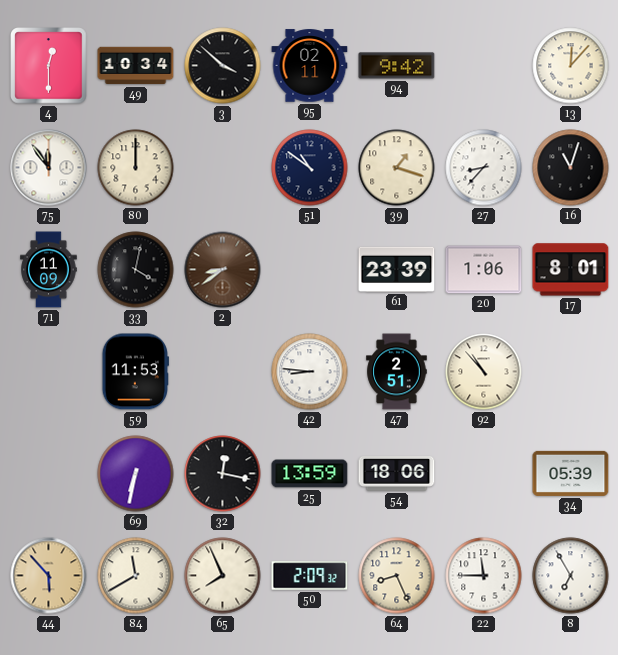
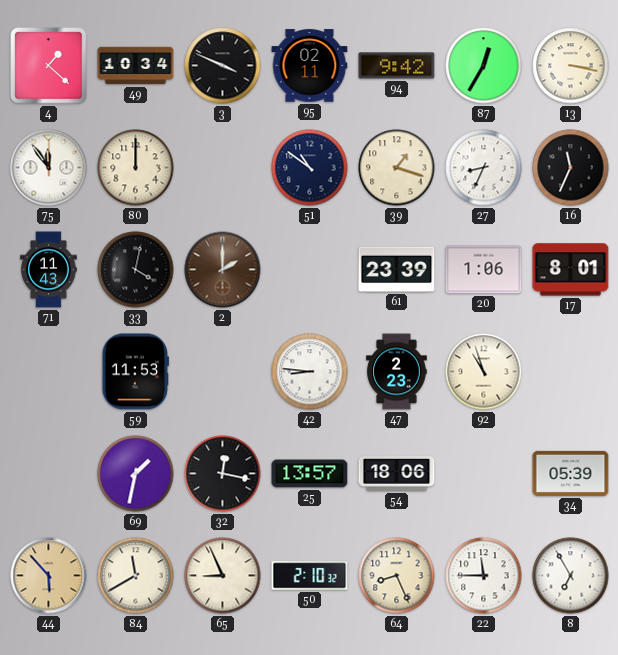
4: 12:30 -> 1:22 (49, 66)
3: 3:52 -> 3:49 (223, 66)
87: none -> 12:35 (484, 66)
13: 12:07 -> 3:17 (571, 66)
27: 8:37 -> 8:34 (484, 168)
16: 11:03 -> 11:34 (571, 168)
71: 11:09 -> 11:43 (49, 270)
2: 8:39 -> 2:00 (223, 270)
47: 2:51 -> 2:23 (397, 372)
92: 10:53 -> 10:57 (484, 372)
69: 6:32 -> 1:32 (136, 474)
25: 13:59 -> 13:57 (310, 474)
65: 7:56 -> 8:56 (223, 576)
50: 2:09 -> 2:10 (310, 576)
